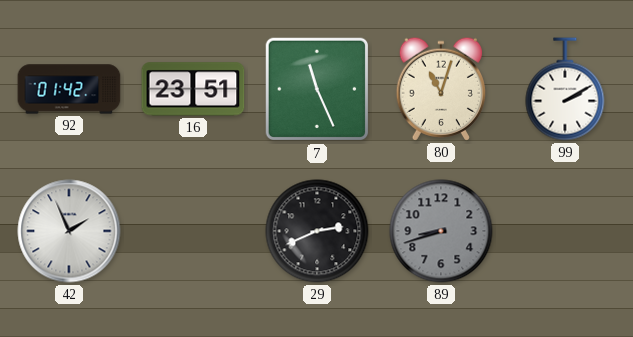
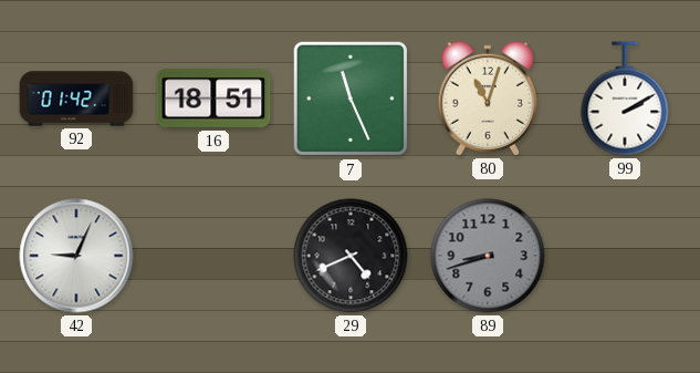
16: 23:51 -> 18:51 (213, 99)
42: 1:56 -> 9:04 (76, 256)
29: 2:41 -> 4:41 (351, 256)
